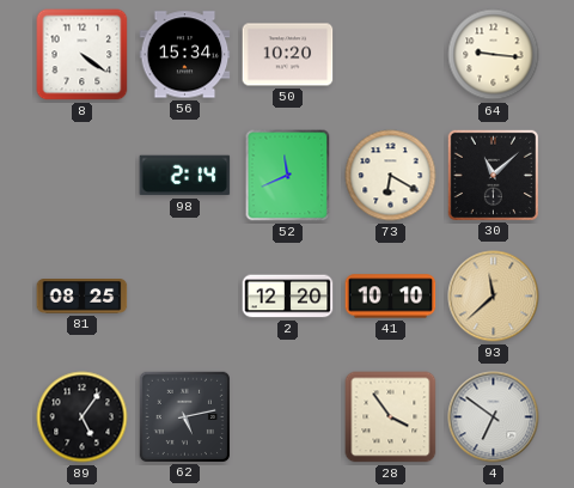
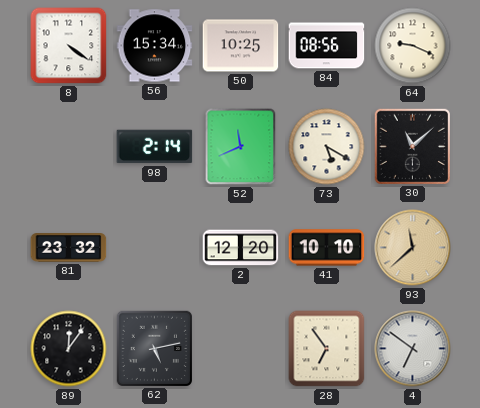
50: 10:20 -> 10:25 (241, 46)
84: none -> 08:56 (327, 46)
64: 9:16 -> 9:19 (413, 46)
73: 6:20 -> 5:20 (327, 147)
81: 08:25 -> 23:32 (69, 248)
89: 5:06 -> 12:06 (69, 349)
28: 3:54 -> 6:54 (327, 349)
